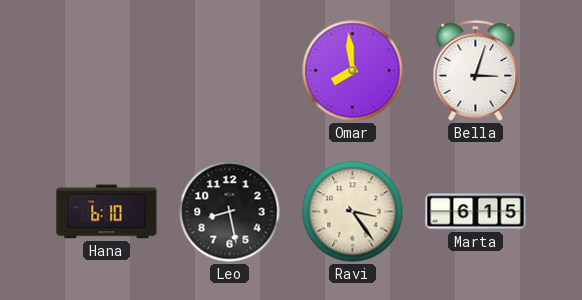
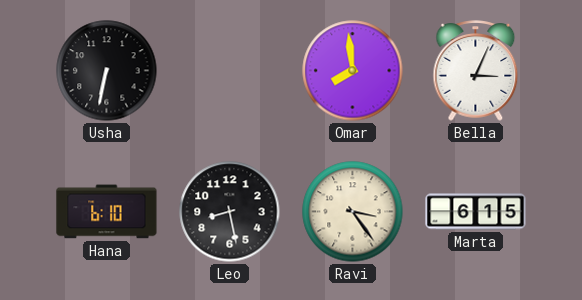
Usha: none -> 6:32 (107, 71)
Bella: 3:03 -> 3:04 (476, 71)
